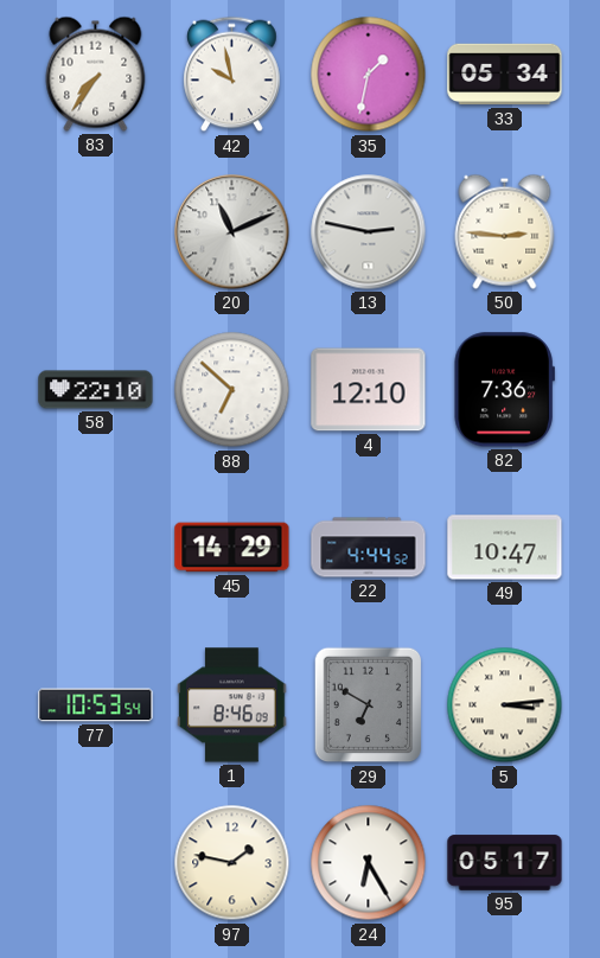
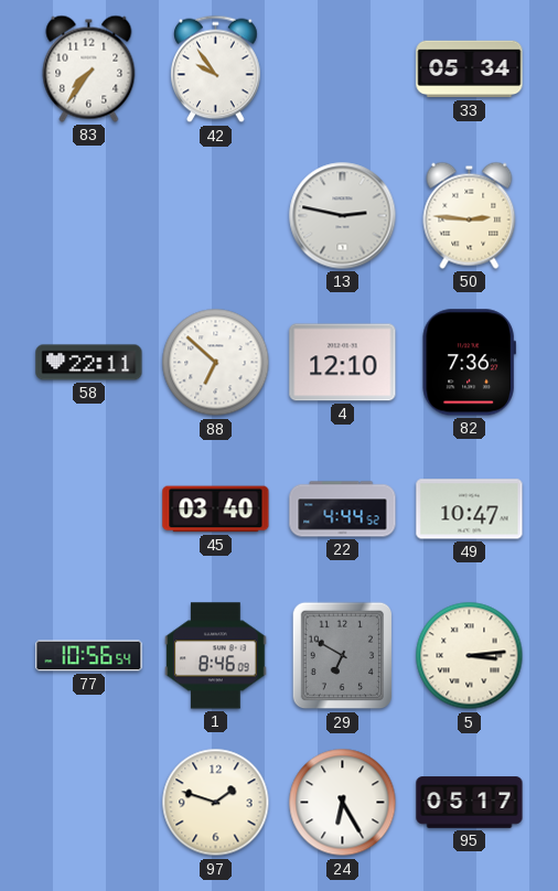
42: 9:58 -> 9:54 (216, 69)
35: 1:32 -> none (369, 75)
20: 11:11 -> none (232, 232)
58: 22:10 -> 22:11 (89, 363)
45: 14:29 -> 03:40 (216, 509)
77: 10:53 -> 10:56 (89, 656)
97: 1:47 -> 1:48 (216, 803)
